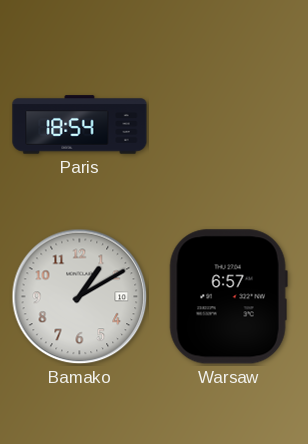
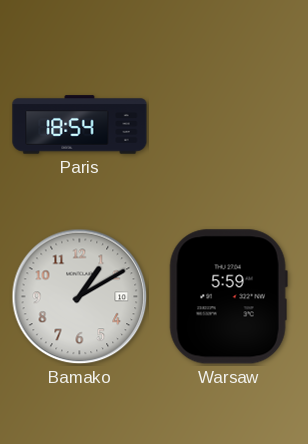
Warsaw: 6:57 -> 5:59 (228, 297)
